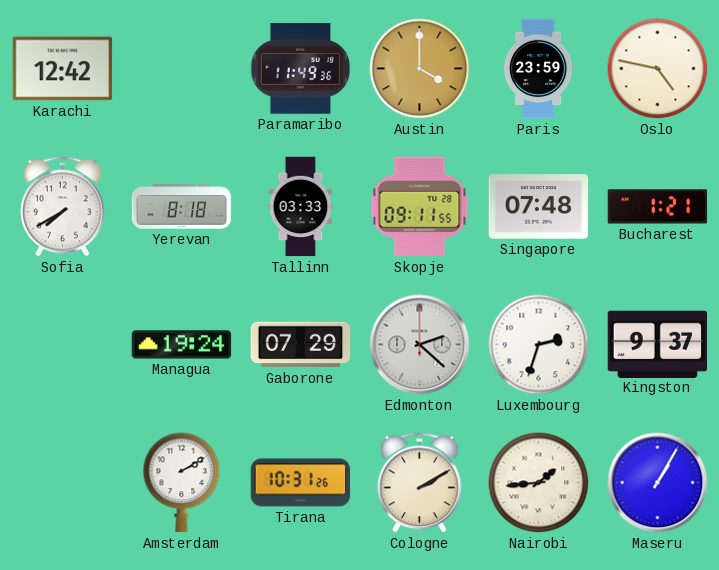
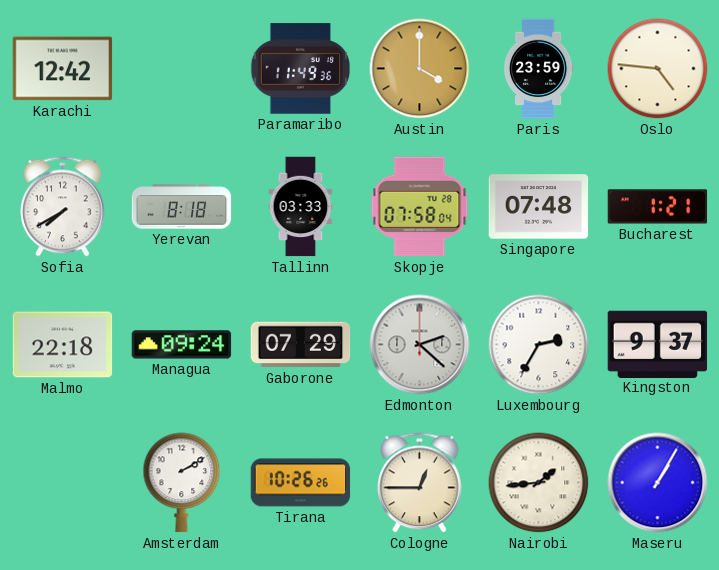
Oslo: 4:47 -> 4:46 (658, 69)
Skopje: 09:11 -> 07:58 (420, 207)
Malmo: none -> 22:18 (63, 345)
Managua: 19:24 -> 09:24 (182, 345)
Luxembourg: 2:33 -> 2:35 (539, 345)
Tirana: 10:31 -> 10:26 (301, 483)
Cologne: 2:10 -> 12:45 (420, 483)
